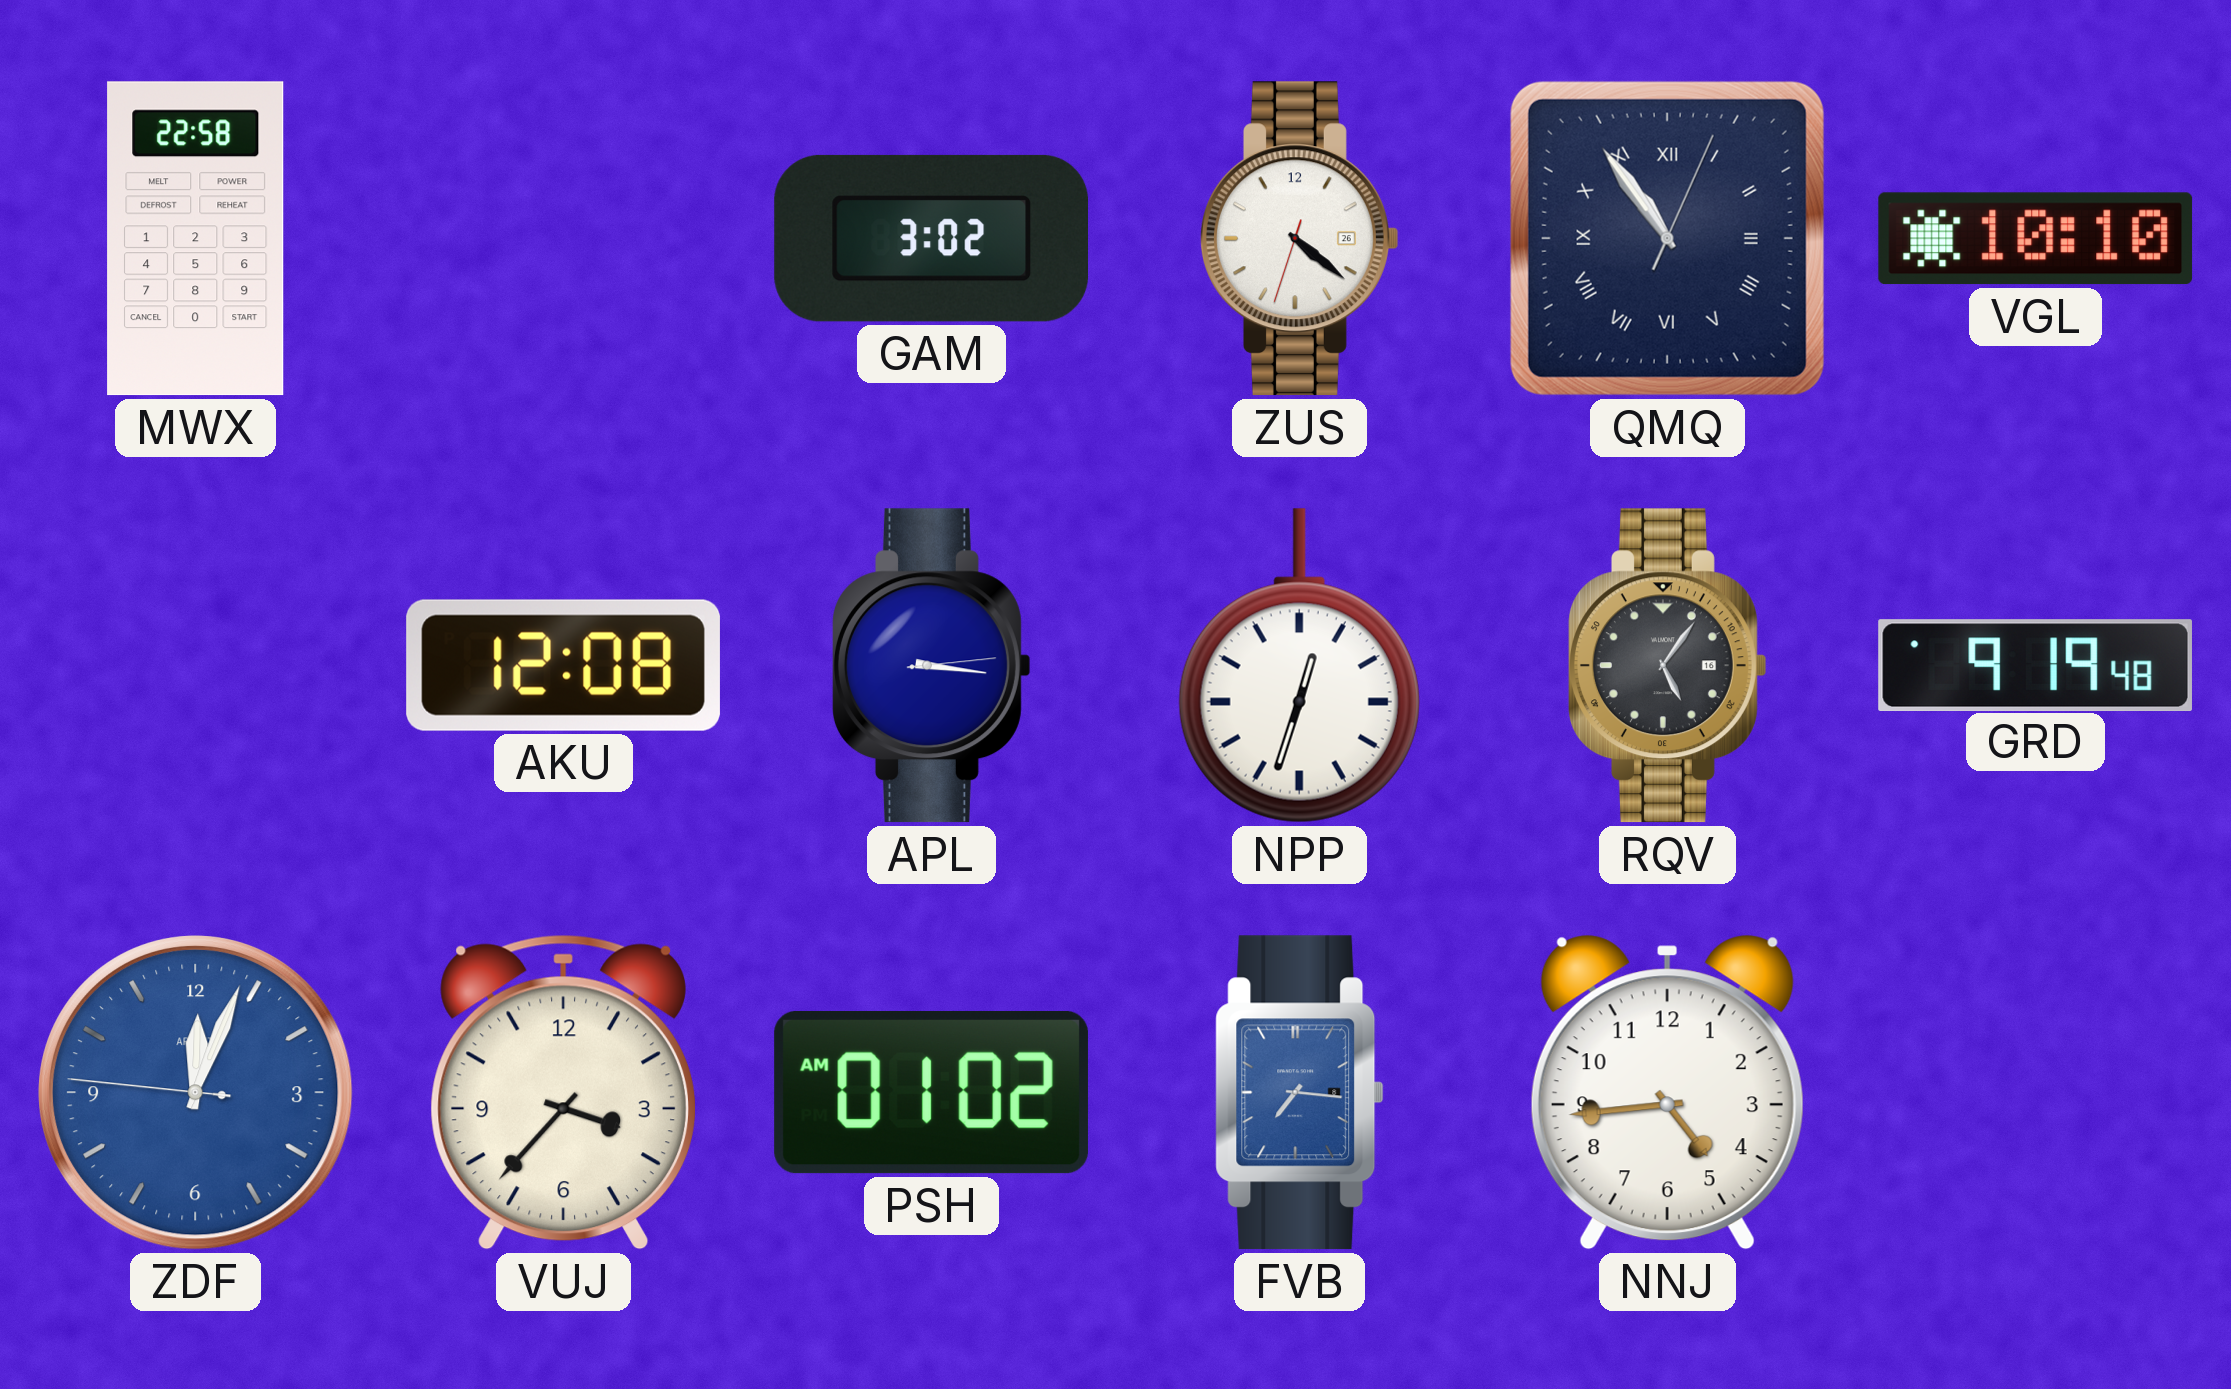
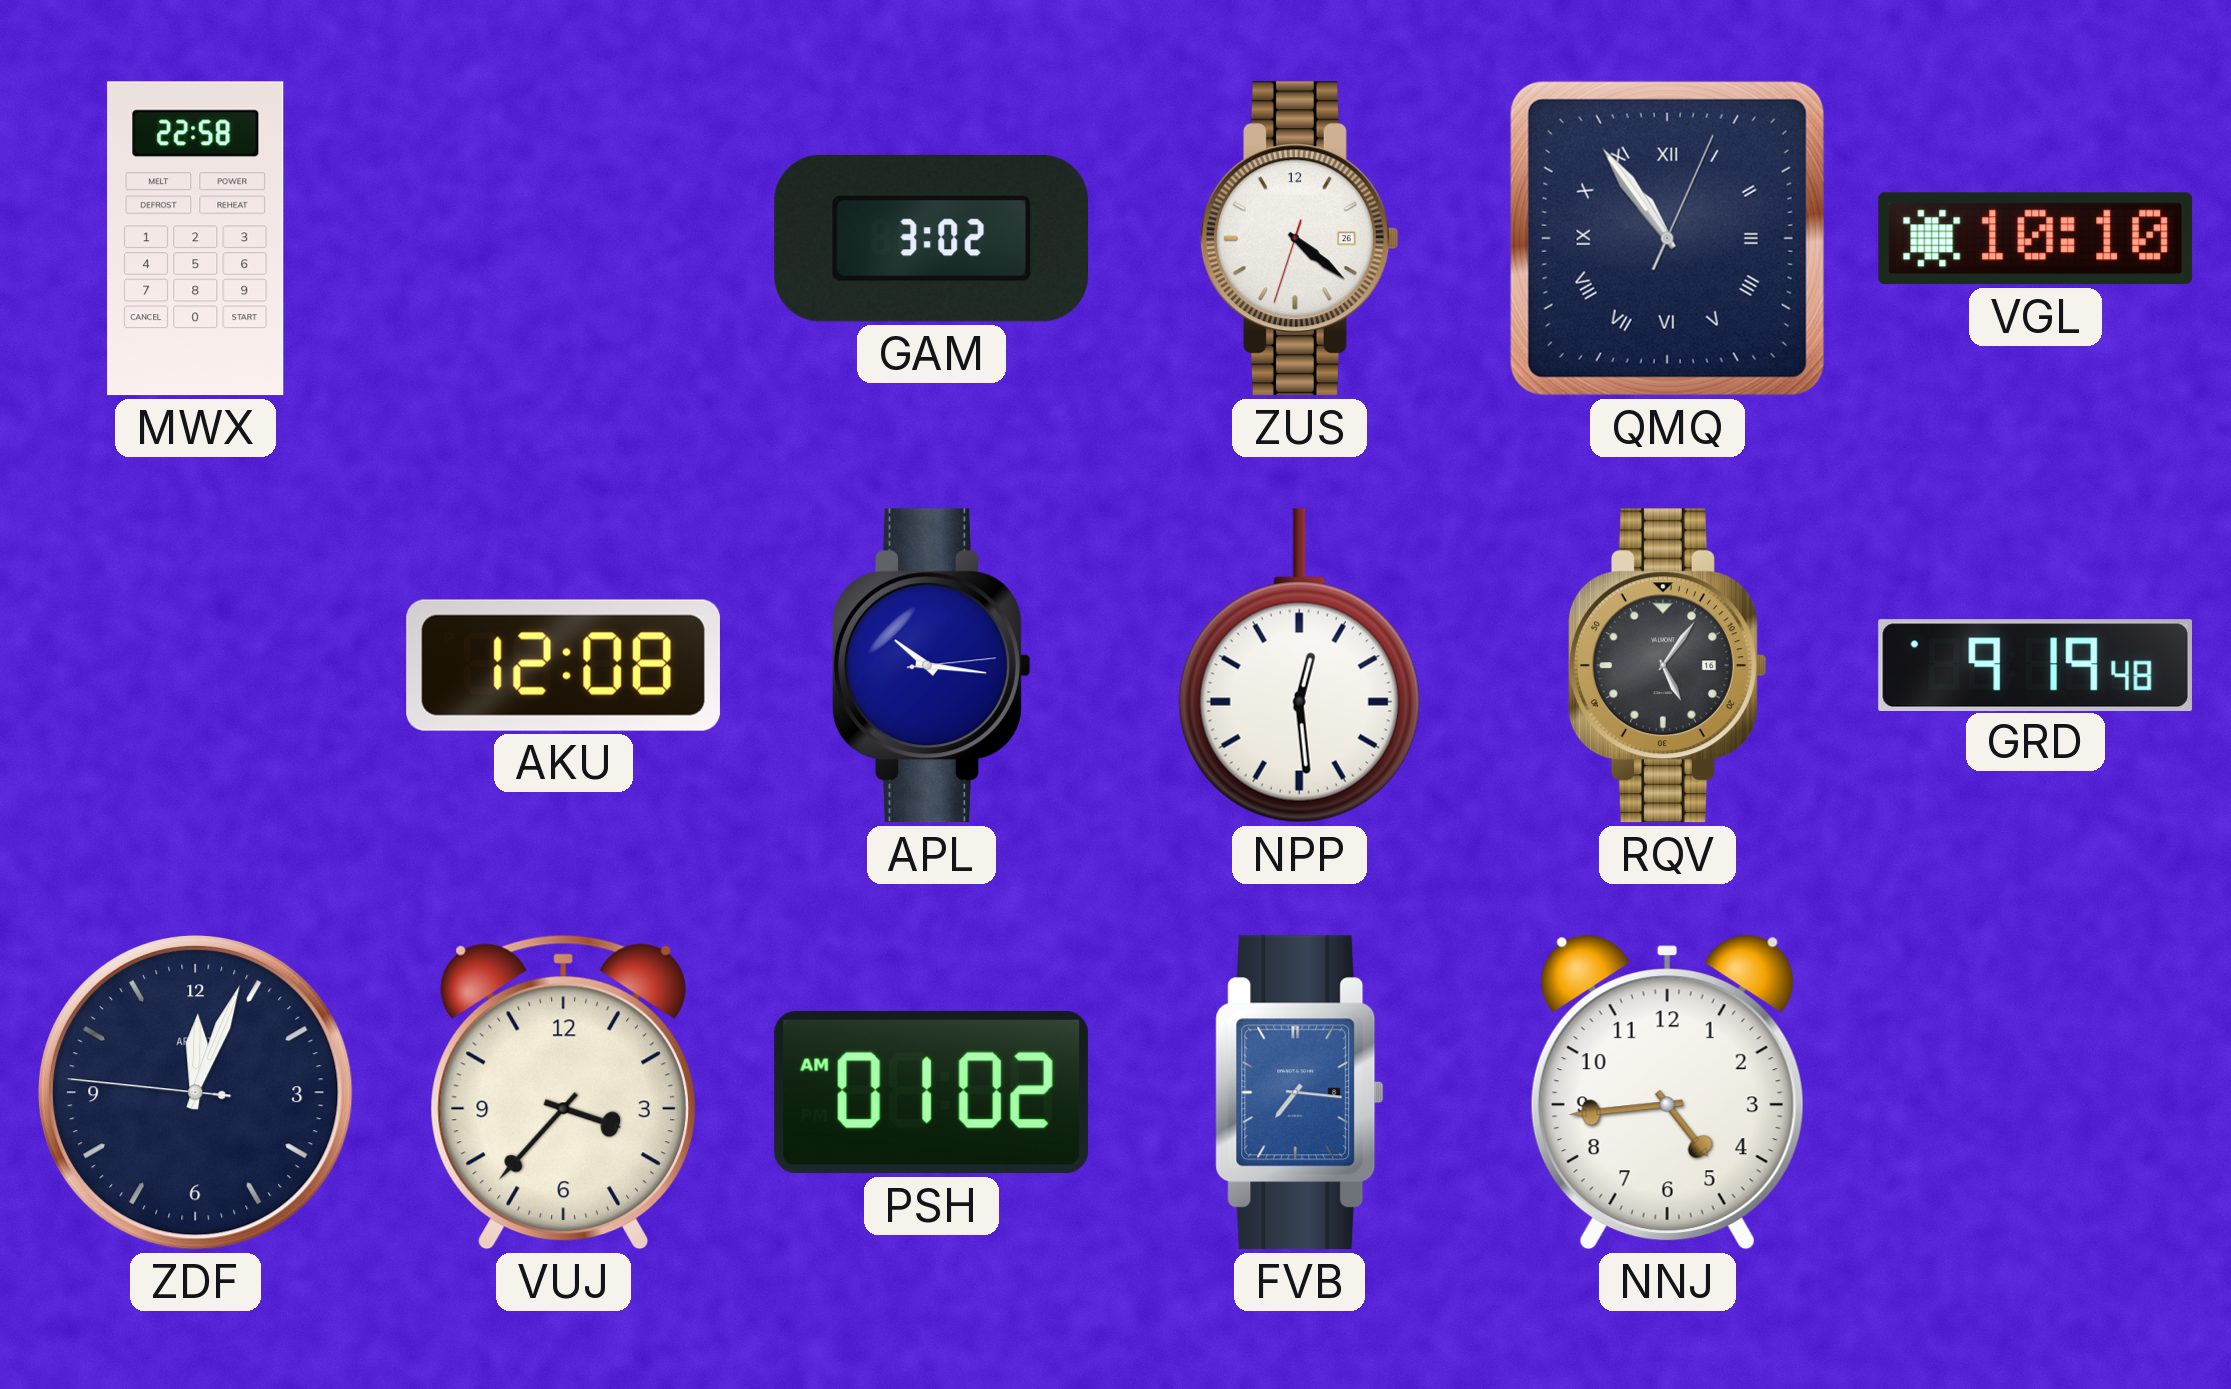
APL: 3:16 -> 10:16 (932, 666)
NPP: 12:33 -> 12:29 (1299, 666)
ZDF dial: blue -> navy (196, 1093)
